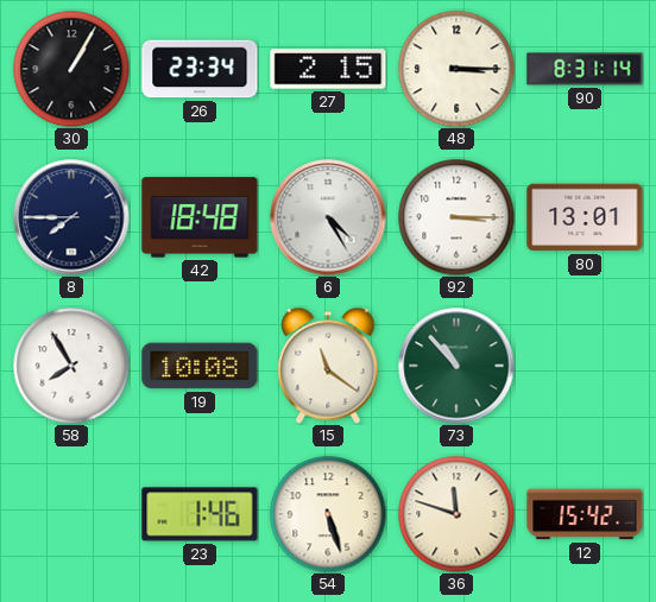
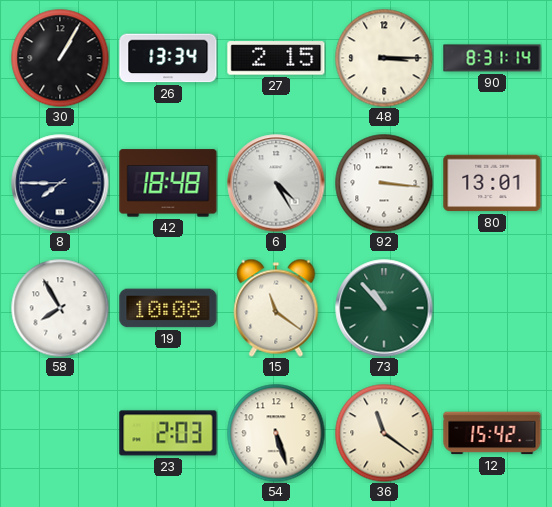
26: 23:34 -> 13:34 (168, 58)
92: 3:15 -> 3:16 (384, 183)
23: 1:46 -> 2:03 (168, 433)
36: 11:48 -> 11:21 (384, 433)
